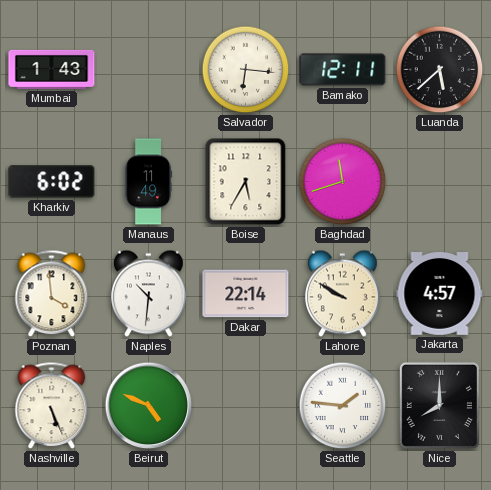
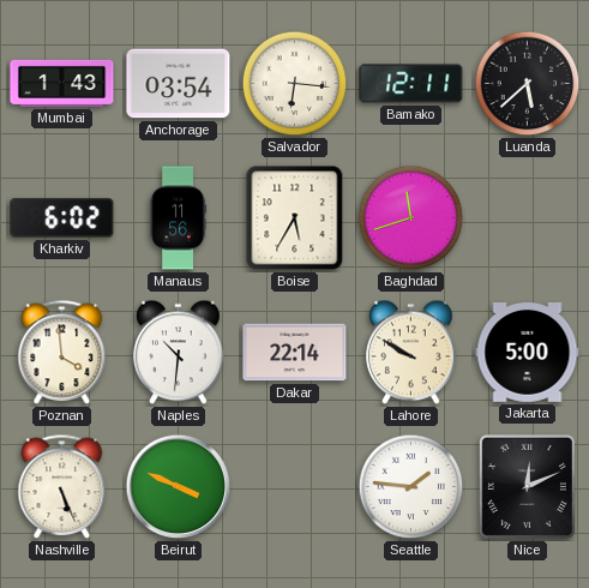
Anchorage: none -> 03:54 (179, 84)
Manaus: 11:49 -> 11:56 (178, 218)
Jakarta: 4:57 -> 5:00 (528, 353)
Beirut: 4:49 -> 3:49 (179, 487)
Nice: 8:00 -> 12:11 (527, 486)
